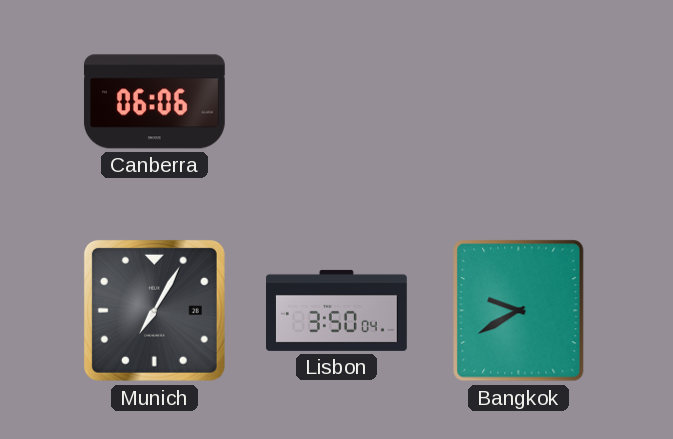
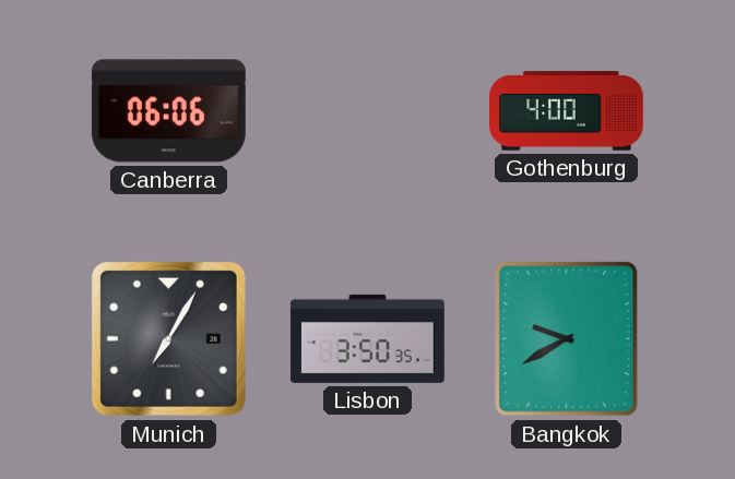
Gothenburg: none -> 4:00 (567, 111)
Lisbon: 3:50:04 -> 3:50:35 (368, 338)
